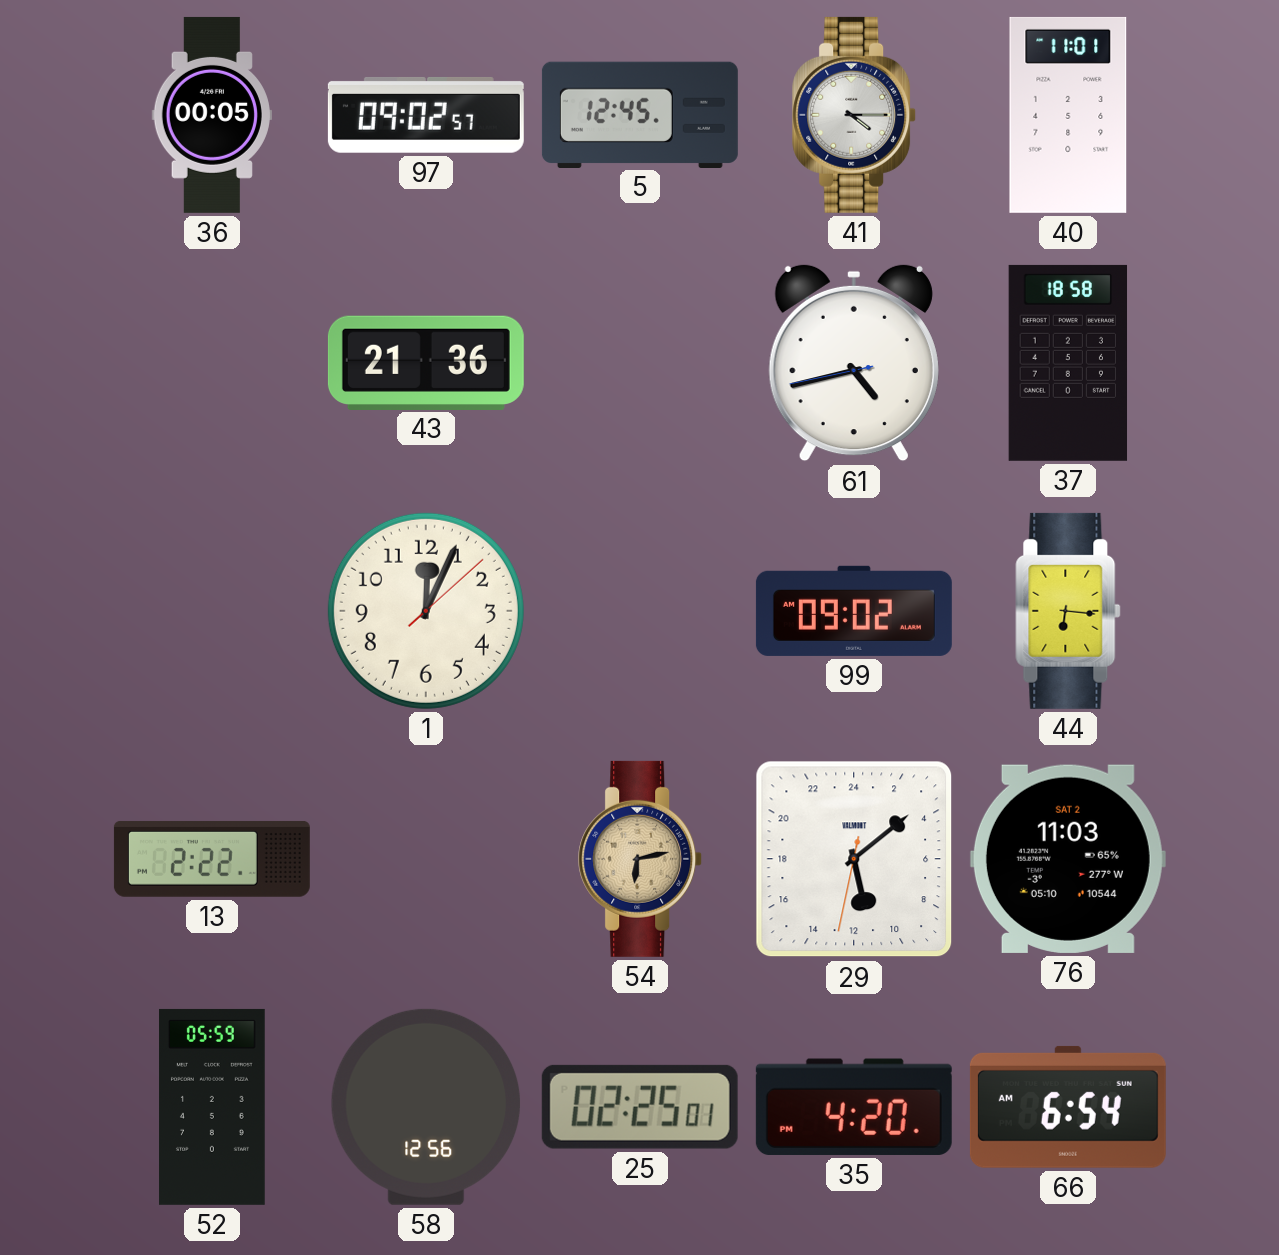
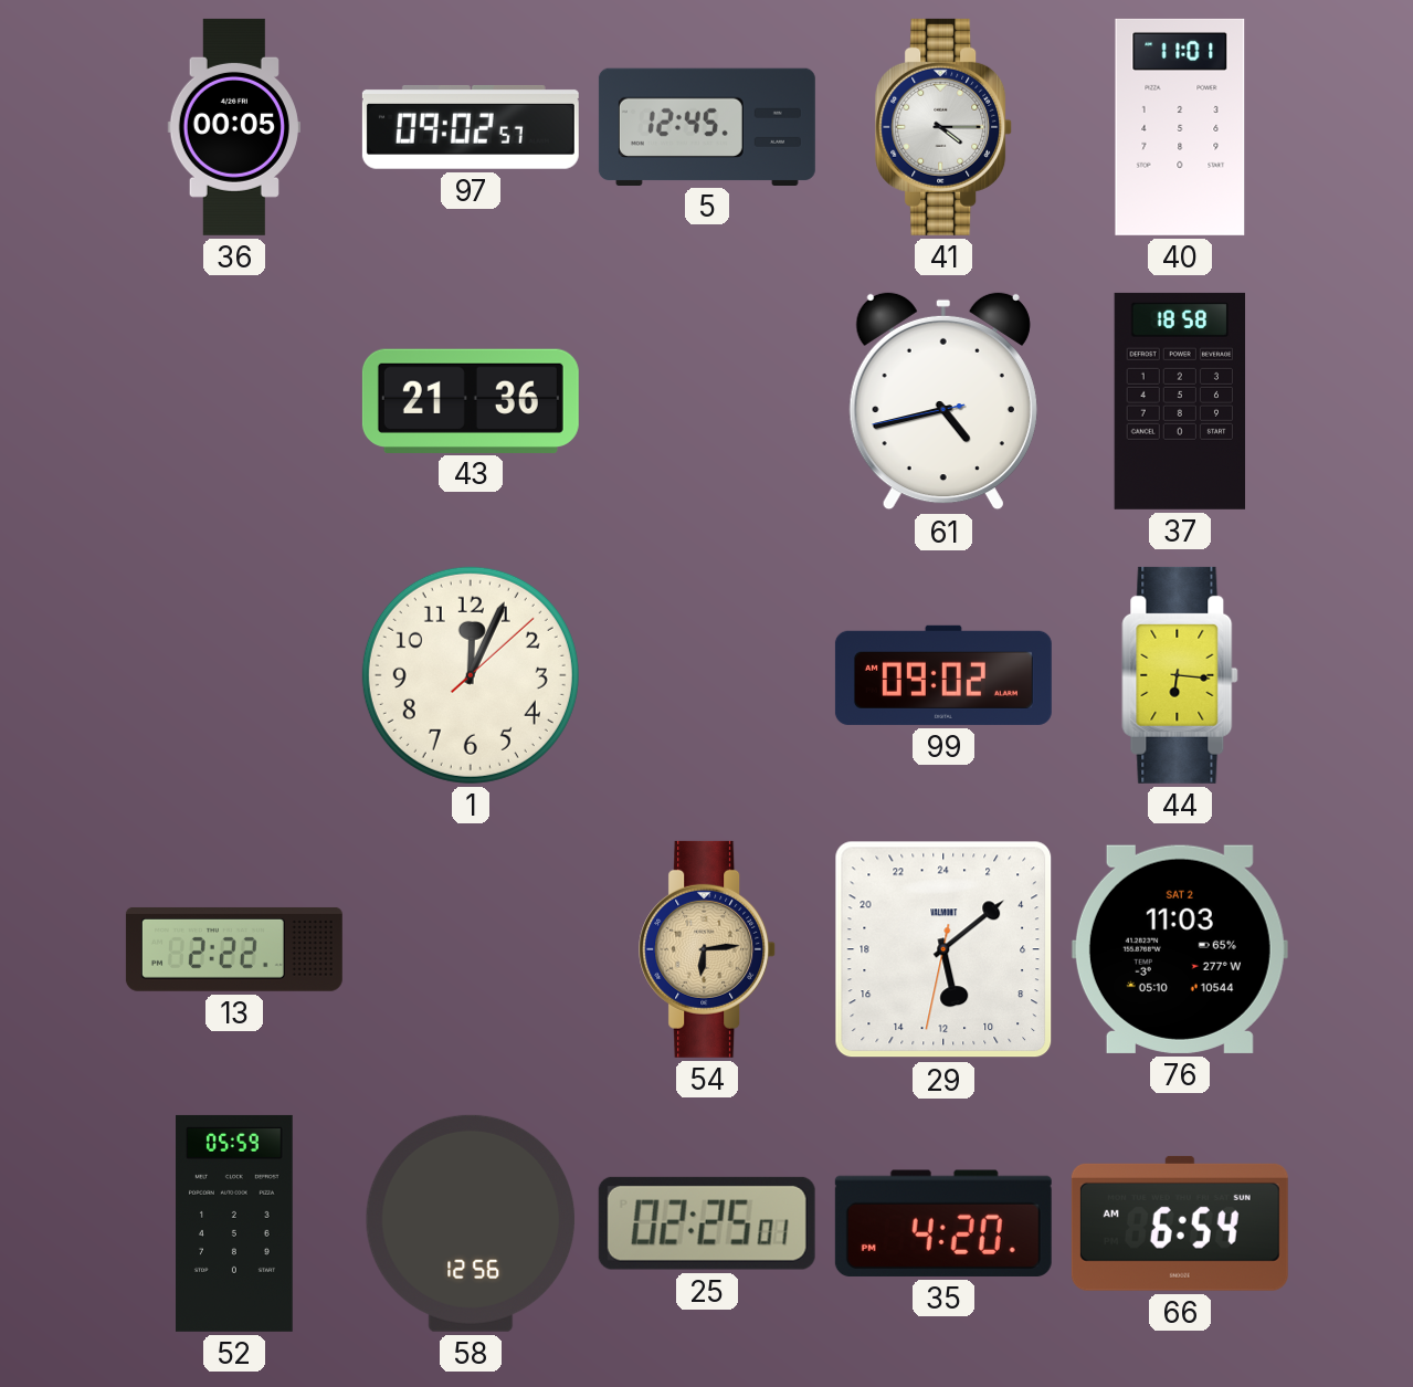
54: 6:13 -> 6:14 (708, 949)
